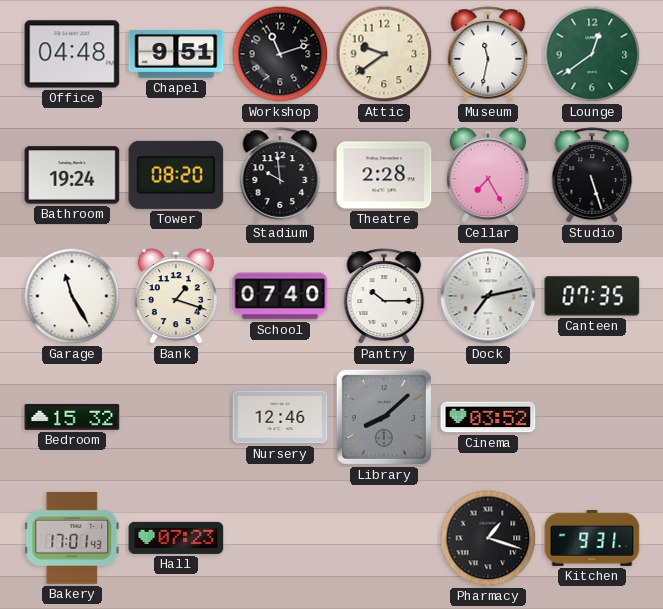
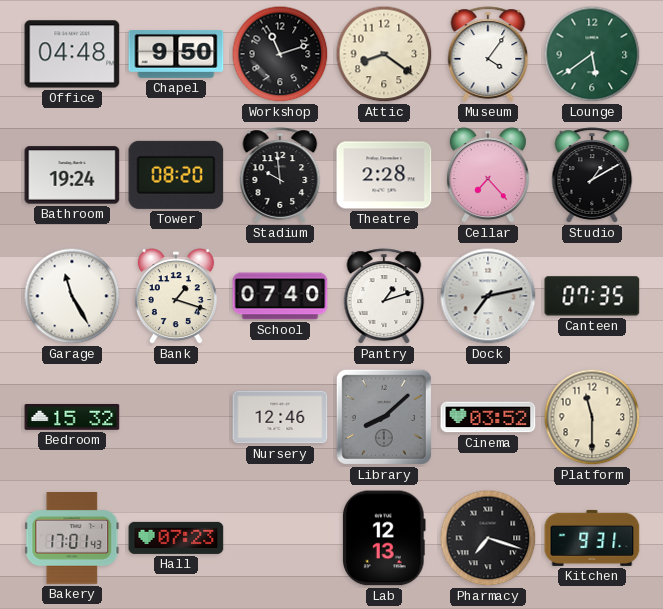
Chapel: 9:51 -> 9:50 (176, 55)
Attic: 9:39 -> 8:21 (384, 54)
Museum: 11:32 -> 4:06 (488, 54)
Lounge: 12:39 -> 5:39 (592, 54)
Cellar: 7:25 -> 7:23 (488, 176)
Studio: 5:27 -> 1:10 (592, 175)
Pantry: 10:15 -> 1:12 (384, 296)
Platform: none -> 11:30 (592, 417)
Lab: none -> 12:13 (385, 538)
Pharmacy: 1:18 -> 7:18 (488, 538)
